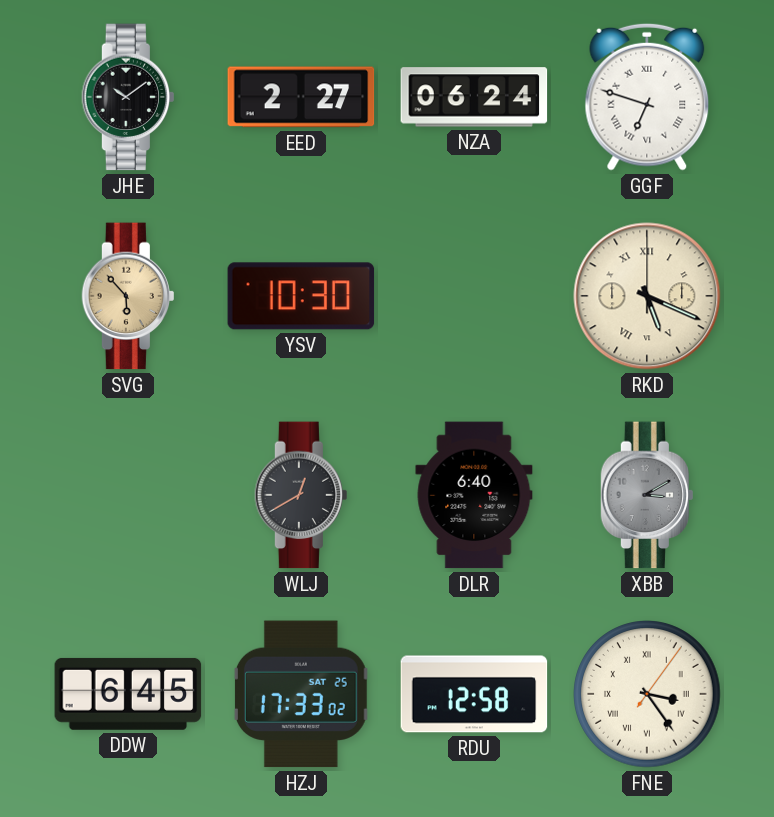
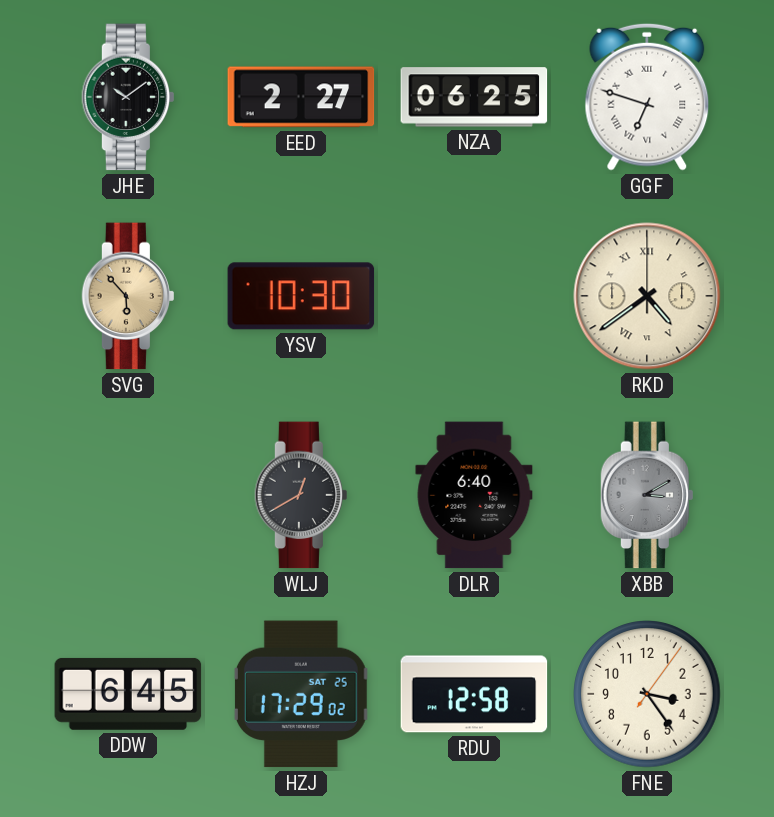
NZA: 06:24 -> 06:25 (474, 97)
RKD: 5:19 -> 4:39 (647, 296)
HZJ: 17:33 -> 17:29 (301, 694)
FNE numerals: Roman -> Arabic (647, 694)
